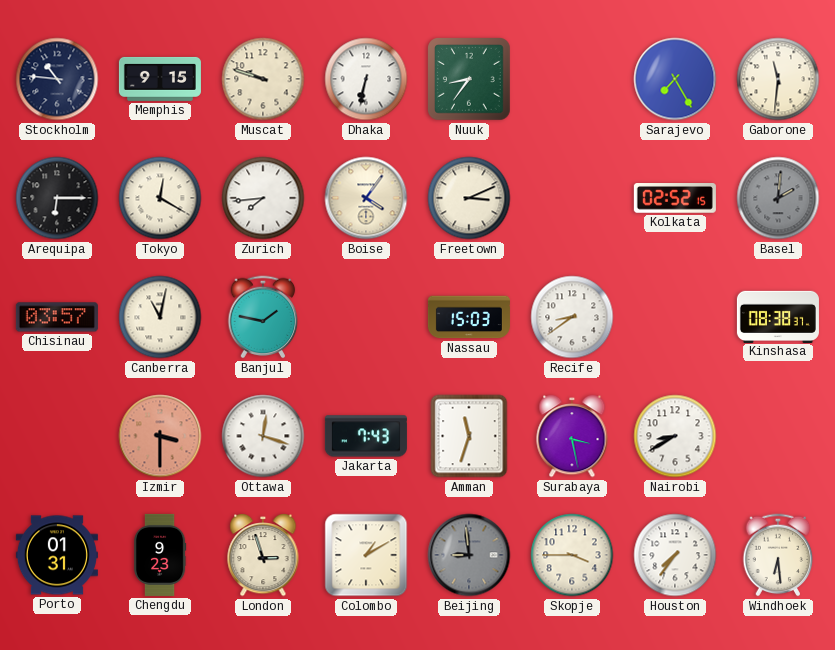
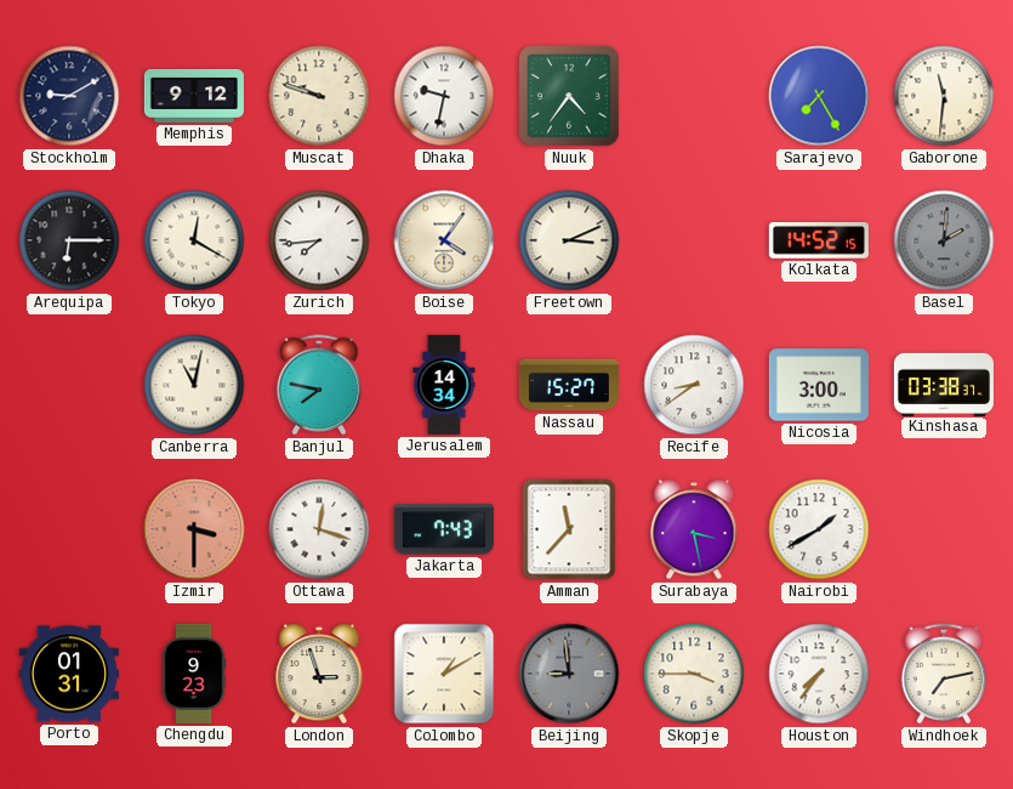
Stockholm: 10:46 -> 9:10 (69, 96)
Memphis: 9:15 -> 9:12 (194, 96)
Dhaka: 6:32 -> 9:32 (444, 96)
Nuuk: 8:36 -> 4:36 (570, 97)
Kolkata: 02:52 -> 14:52 (819, 242)
Chisinau: 03:57 -> none (57, 317)
Banjul: 1:47 -> 7:47 (319, 385)
Jerusalem: none -> 14:34 (444, 385)
Nassau: 15:03 -> 15:27 (569, 385)
Nicosia: none -> 3:00 (819, 385)
Kinshasa: 08:38 -> 03:38 (944, 384)
Amman: 11:33 -> 11:37 (569, 529)
Nairobi: 8:40 -> 1:40 (819, 529)
Windhoek: 6:29 -> 7:13 (944, 674)
